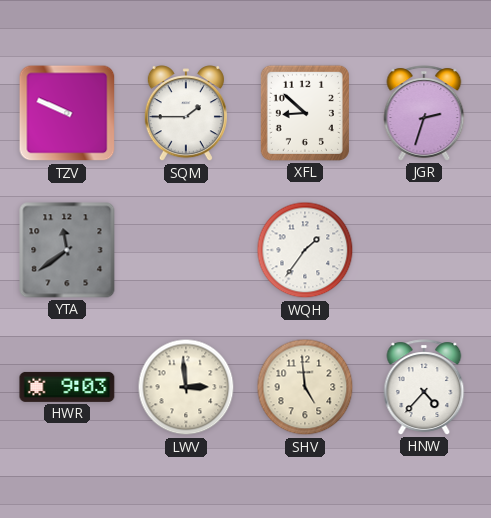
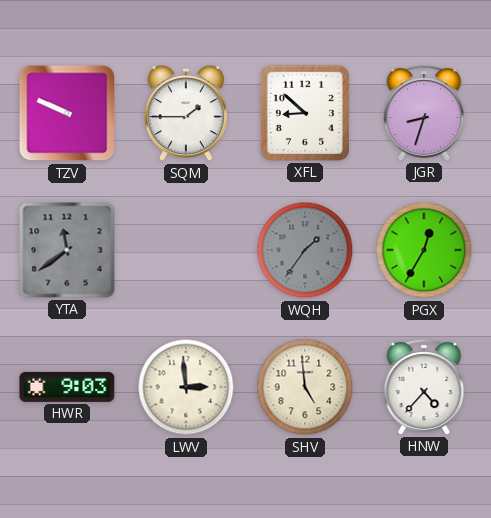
JGR: 2:33 -> 8:33 (424, 113)
WQH dial: white -> grey (305, 250)
PGX: none -> 12:35 (424, 250)
